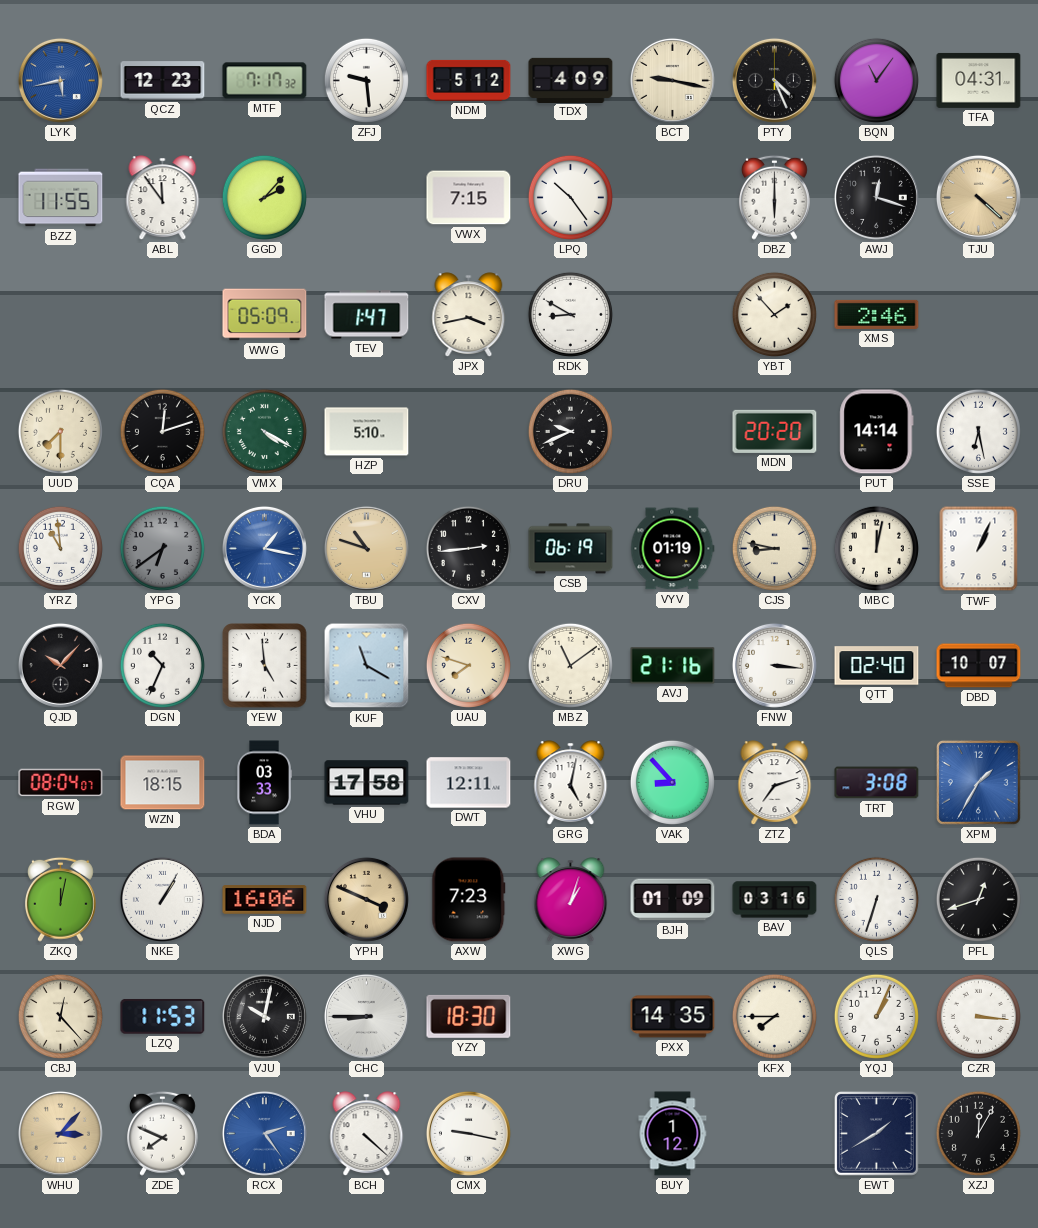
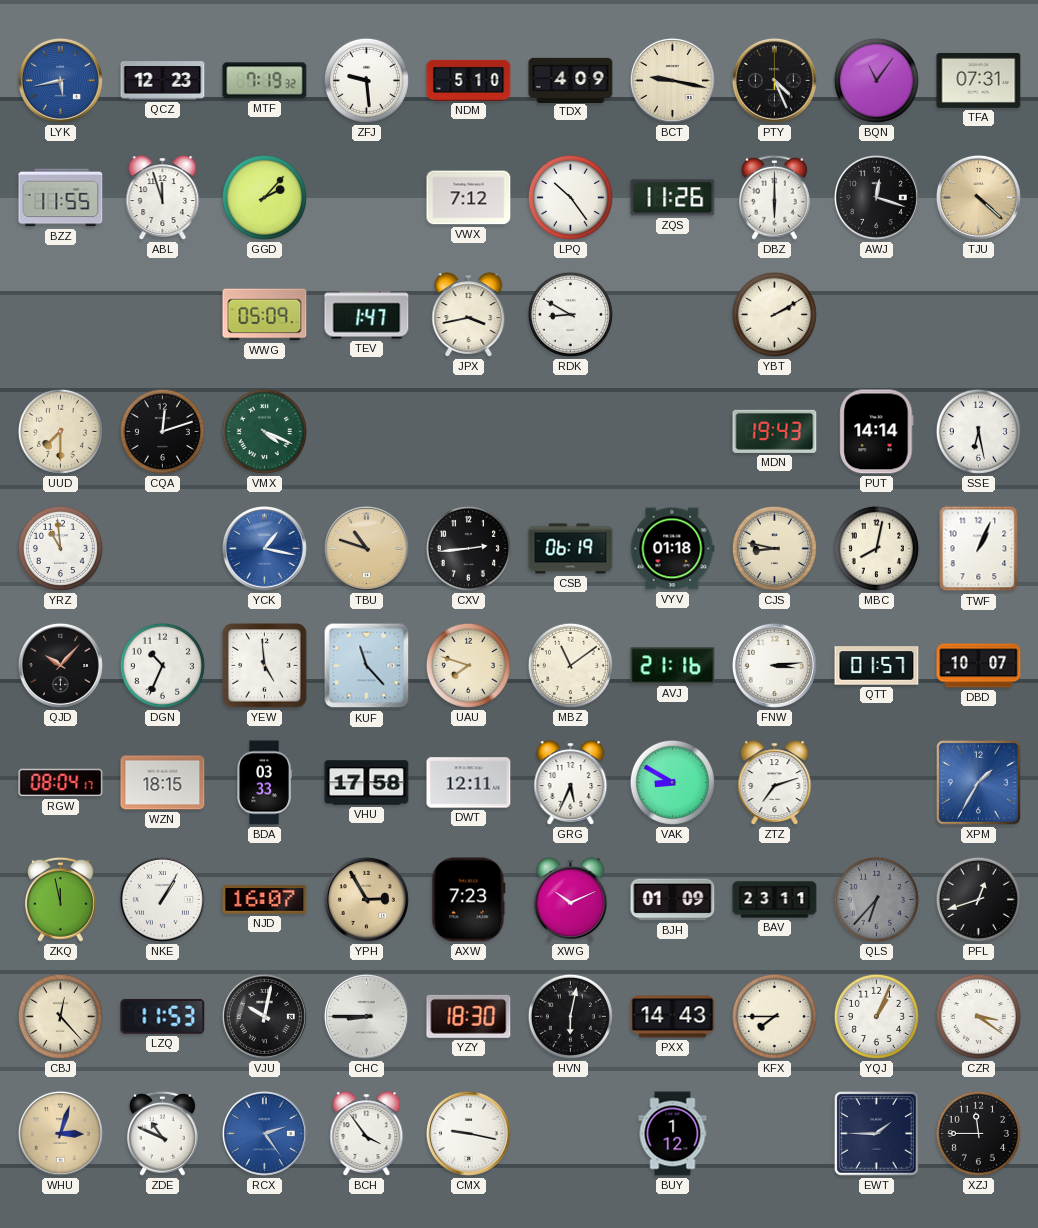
MTF: 7:17 -> 7:19 (265, 81)
NDM: 5:12 -> 5:10 (469, 80)
TFA: 04:31 -> 07:31 (979, 80)
ABL: 11:54 -> 11:57 (163, 198)
VWX: 7:15 -> 7:12 (469, 198)
ZQS: none -> 11:26 (673, 198)
YBT: 1:53 -> 2:10 (774, 314)
XMS: 2:46 -> none (877, 314)
VMX: 4:20 -> 4:19 (264, 431)
HZP: 5:10 -> none (367, 432)
DRU: 9:41 -> none (570, 431)
MDN: 20:20 -> 19:43 (775, 431)
YPG: 6:39 -> none (162, 548)
VYV: 01:19 -> 01:18 (673, 549)
MBC: 12:02 -> 8:02 (876, 548)
KUF: 11:20 -> 11:23 (367, 666)
FNW: 3:16 -> 3:14 (774, 665)
QTT: 02:40 -> 01:57 (877, 666)
RGW: 08:04:07 -> 08:04:17 (61, 783)
GRG: 5:02 -> 5:34 (571, 783)
VAK: 8:53 -> 8:50 (672, 782)
TRT: 3:08 -> none (877, 783)
ZKQ: 12:02 -> 11:58 (60, 899)
NJD: 16:06 -> 16:07 (265, 900)
YPH: 3:49 -> 2:55 (366, 899)
XWG: 1:03 -> 10:11 (571, 900)
BAV: 03:16 -> 23:11 (775, 900)
QLS: 6:33 -> 6:37 (876, 899)
QLS dial: white -> grey (876, 899)
HVN: none -> 6:02 (570, 1016)
PXX: 14:35 -> 14:43 (673, 1017)
CZR: 3:16 -> 3:21 (978, 1016)
WHU: 3:07 -> 3:03 (60, 1133)
ZDE: 7:49 -> 10:49 (162, 1133)
BCH: 4:22 -> 3:54 (367, 1134)
EWT: 1:40 -> 1:45 (876, 1133)
XZJ: 12:05 -> 11:45 (978, 1133)
